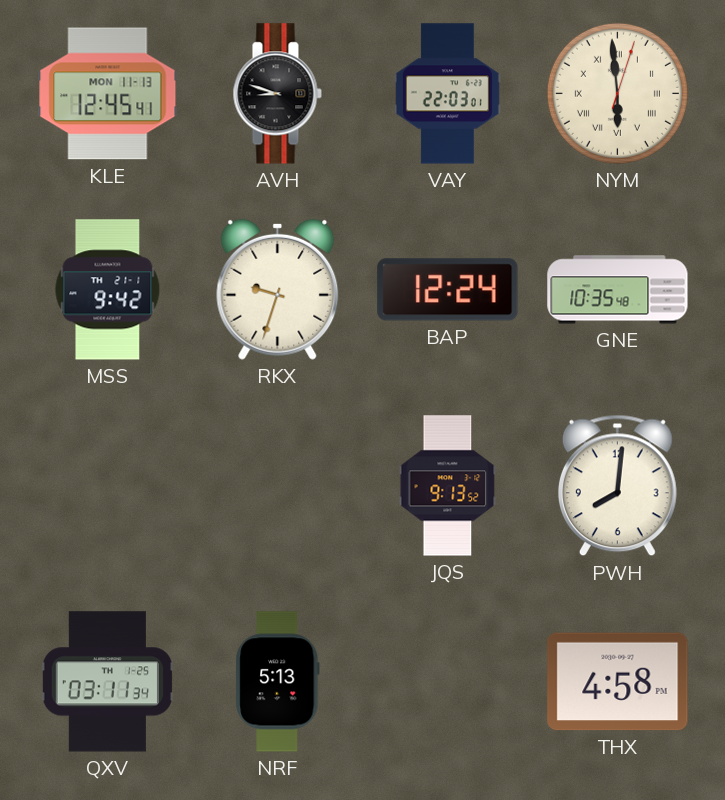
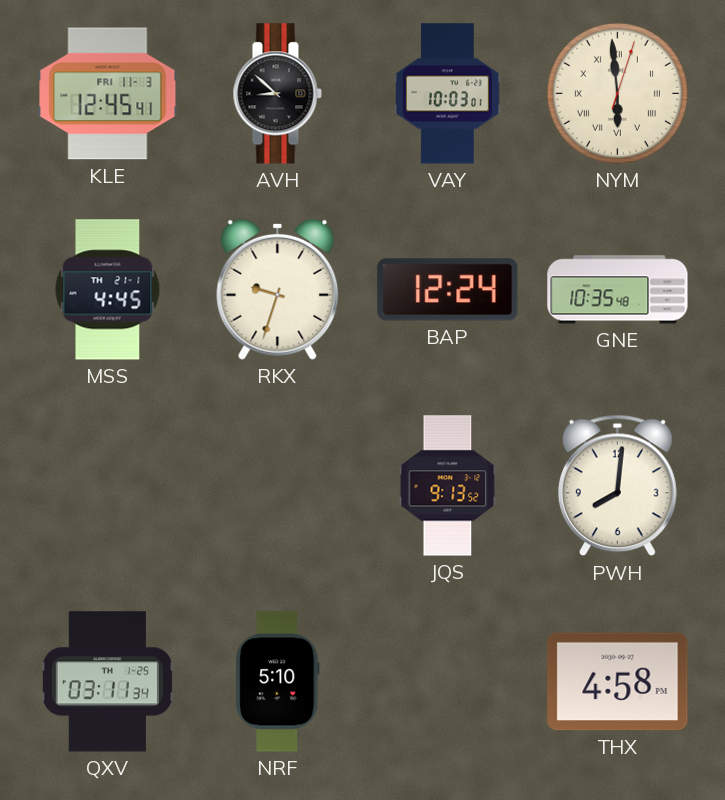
KLE date: MON 11-13 -> FRI 11-3 (108, 94)
AVH: 8:48 -> 8:52 (277, 94)
VAY: 22:03 -> 10:03 (447, 94)
MSS: 9:42 -> 4:45 (108, 290)
NRF: 5:13 -> 5:10 (278, 682)
